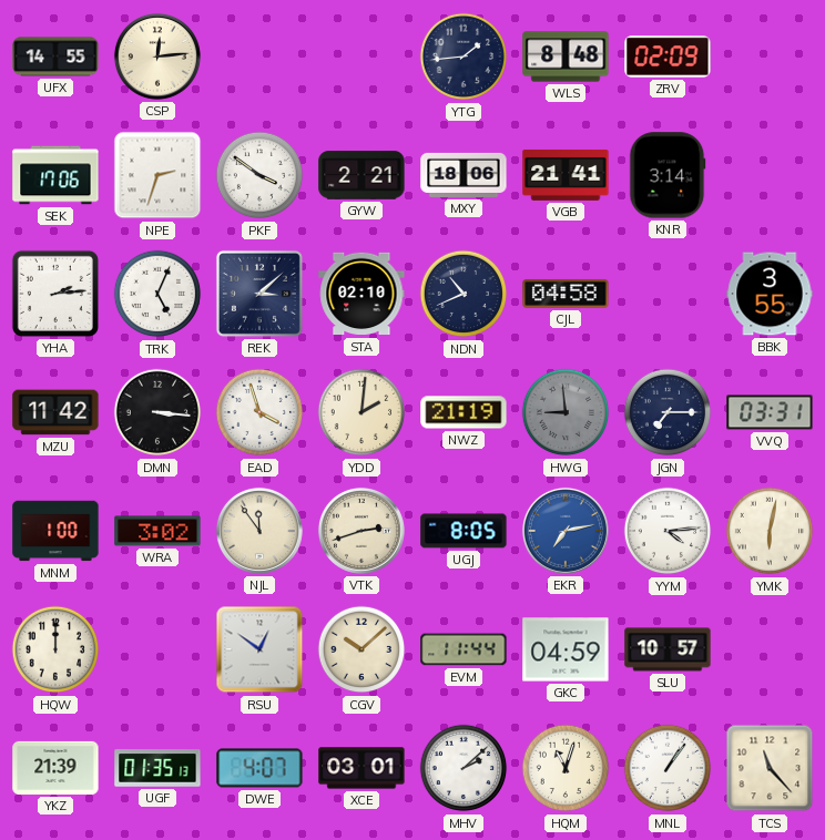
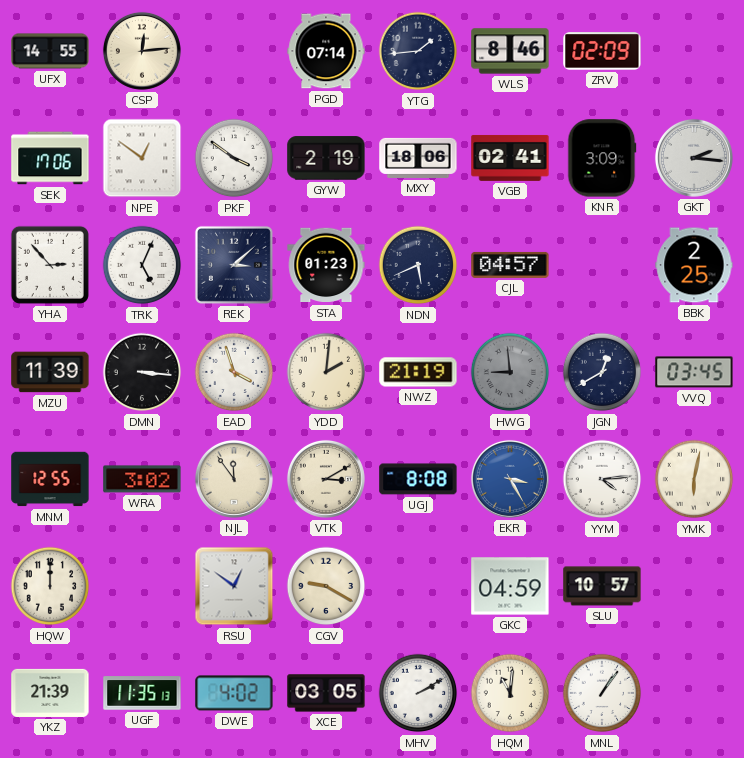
PGD: none -> 07:14 (326, 51)
WLS: 8:48 -> 8:46 (510, 51)
NPE: 2:33 -> 12:51 (142, 158)
GYW: 2:21 -> 2:19 (326, 158)
VGB: 21:41 -> 02:41 (510, 158)
KNR: 3:14 -> 3:09 (602, 158)
GKT: none -> 2:16 (694, 158)
YHA: 2:14 -> 2:53 (50, 265)
STA: 02:10 -> 01:23 (326, 265)
NDN: 10:41 -> 5:41 (418, 265)
CJL: 04:58 -> 04:57 (510, 265)
BBK: 3:55 -> 2:25 (694, 265)
MZU: 11:42 -> 11:39 (50, 372)
JGN: 7:15 -> 12:40 (602, 372)
VVQ: 03:31 -> 03:45 (694, 372)
MNM: 1:00 -> 12:55 (50, 479)
VTK: 2:42 -> 3:10 (326, 479)
UGJ: 8:05 -> 8:08 (418, 479)
EKR: 7:13 -> 3:25 (510, 479)
CGV: 10:08 -> 9:20 (326, 586)
EVM: 11:44 -> none (464, 649)
UGF: 01:35 -> 11:35 (142, 693)
DWE: 4:07 -> 4:02 (234, 693)
XCE: 03:01 -> 03:05 (326, 693)
MHV: 2:08 -> 2:10 (418, 693)
HQM: 11:03 -> 11:01 (510, 693)
TCS: 11:23 -> none (770, 768)
